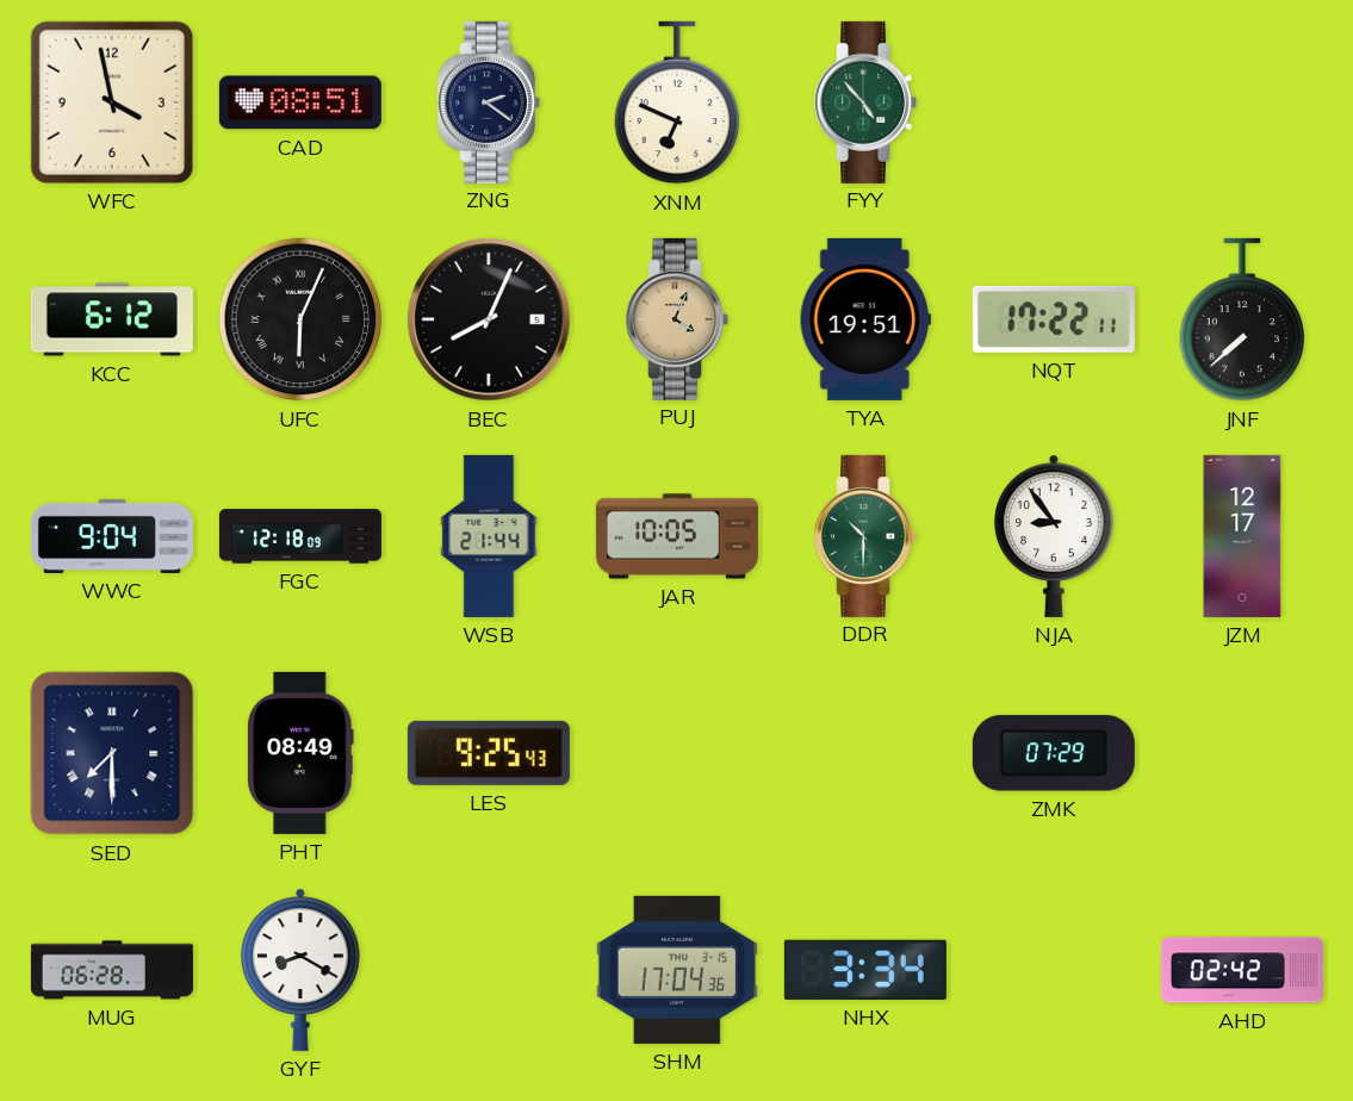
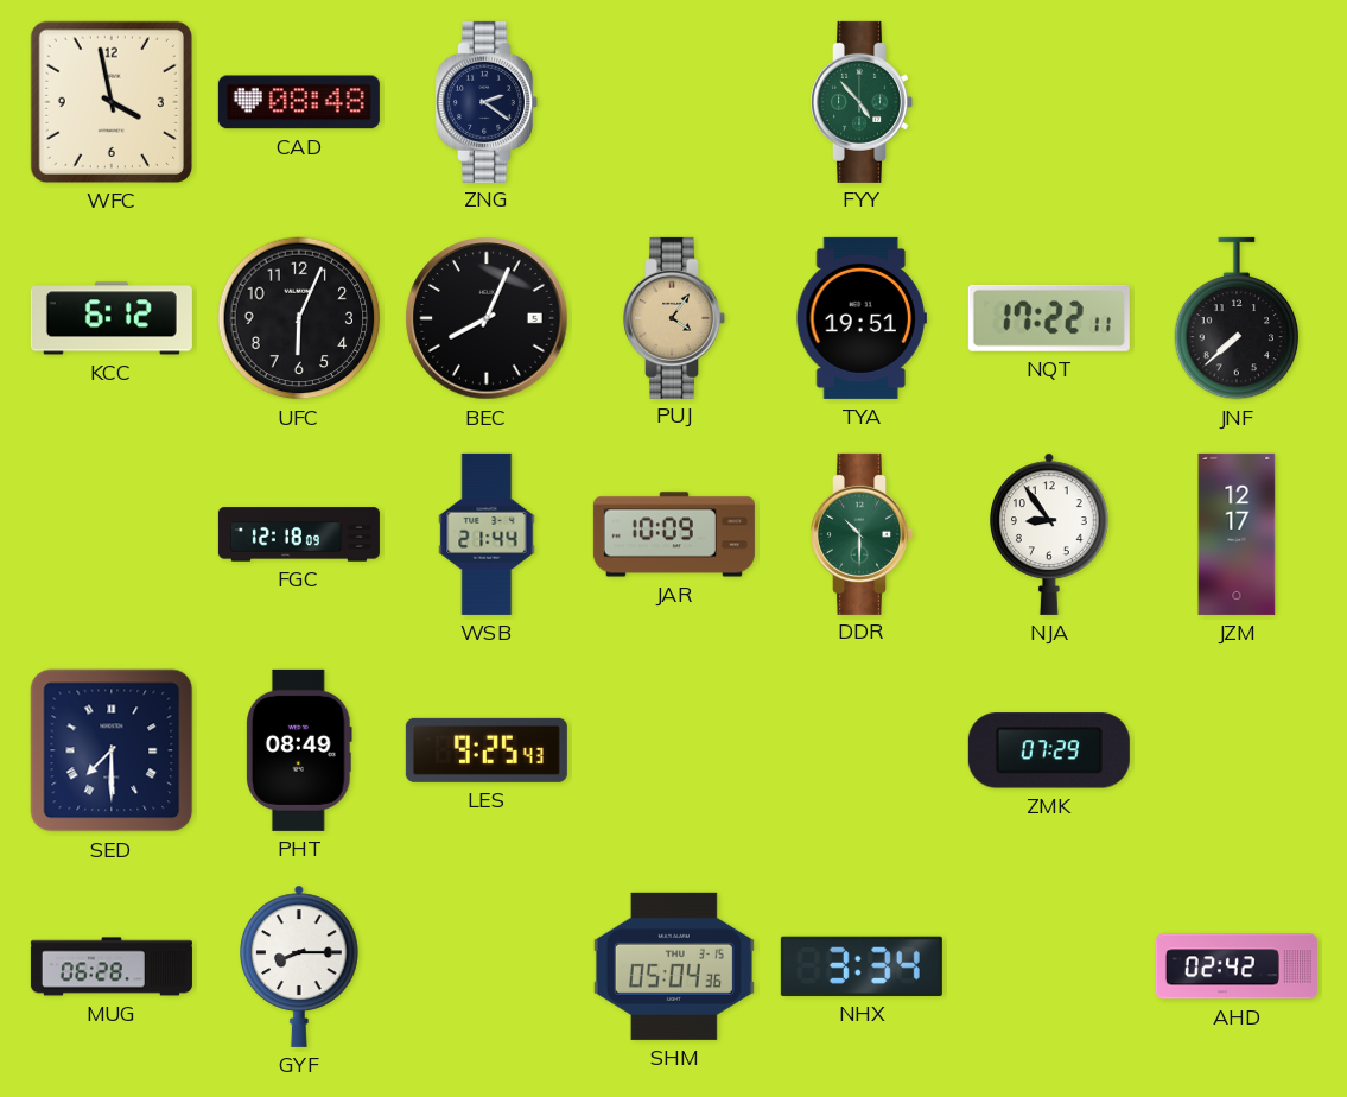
CAD: 08:51 -> 08:48 (299, 102)
XNM: 6:49 -> none (677, 102)
UFC numerals: Roman -> Arabic (299, 318)
PUJ: 4:04 -> 4:06 (674, 318)
WWC: 9:04 -> none (112, 536)
JAR: 10:05 -> 10:09 (674, 534)
GYF: 8:20 -> 8:15 (300, 966)
SHM: 17:04 -> 05:04 (674, 966)
